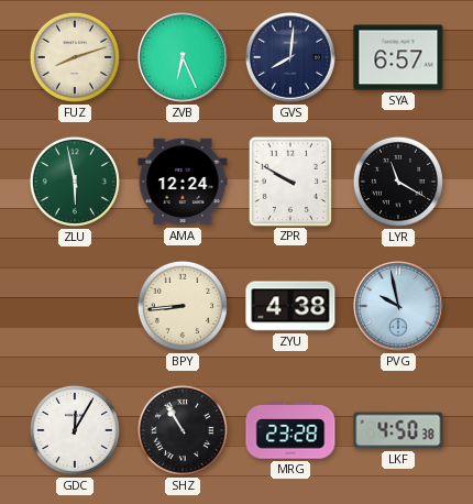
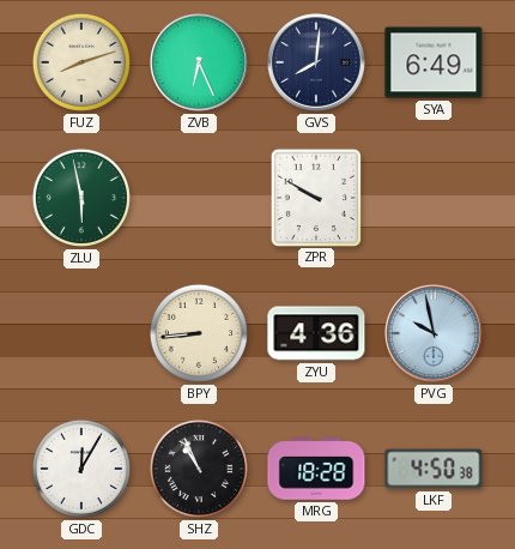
SYA: 6:57 -> 6:49 (434, 62)
AMA: 12:24 -> none (183, 182)
LYR: 11:20 -> none (398, 182)
ZYU: 4:38 -> 4:36 (316, 333)
SHZ: 10:55 -> 10:56 (199, 469)
MRG: 23:28 -> 18:28 (316, 469)
